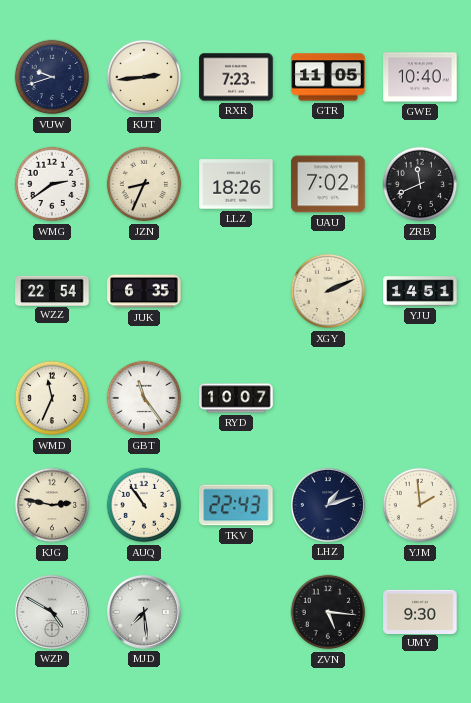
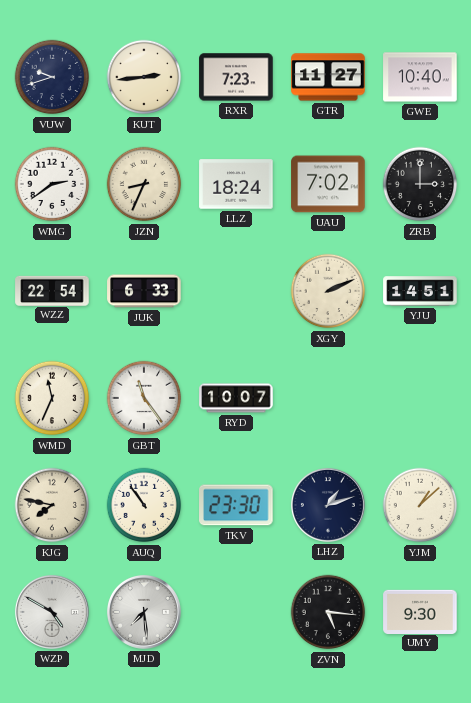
GTR: 11:05 -> 11:27 (328, 77)
LLZ: 18:26 -> 18:24 (236, 184)
ZRB: 11:41 -> 3:00 (420, 184)
JUK: 6:35 -> 6:33 (144, 291)
KJG: 2:47 -> 7:47 (52, 505)
TKV: 22:43 -> 23:30 (236, 505)
YJM: 1:59 -> 1:08 (420, 505)
